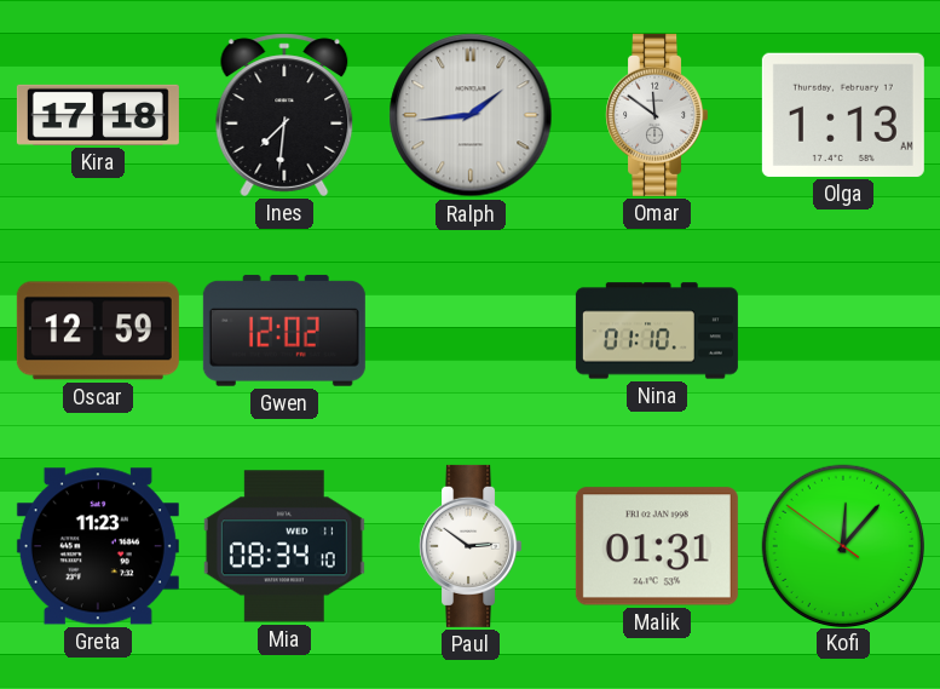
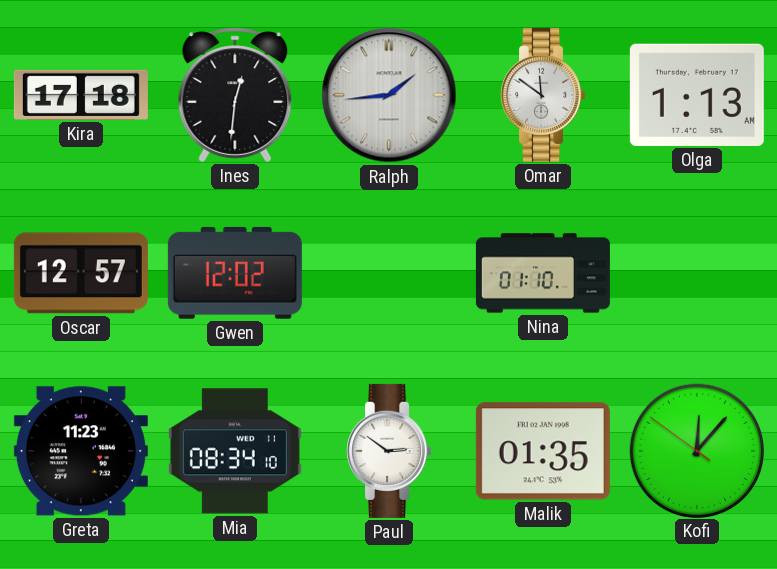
Ines: 7:31 -> 12:31 (235, 95)
Oscar: 12:59 -> 12:57 (81, 273)
Malik: 01:31 -> 01:35 (543, 451)
